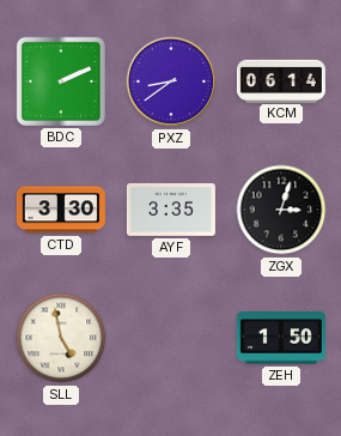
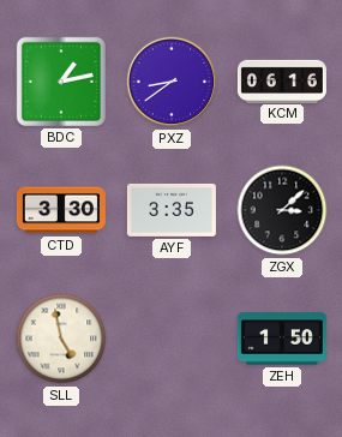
BDC: 2:11 -> 1:13 (61, 82)
KCM: 06:14 -> 06:16 (282, 80)
ZGX: 3:03 -> 3:08 (282, 210)
